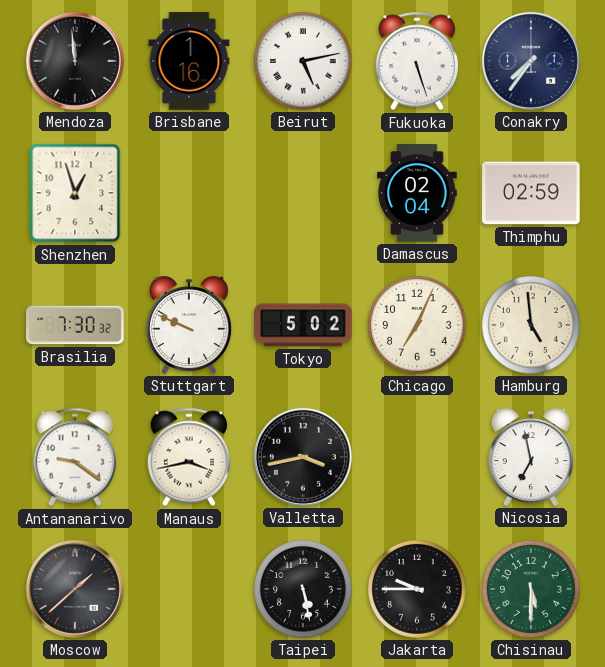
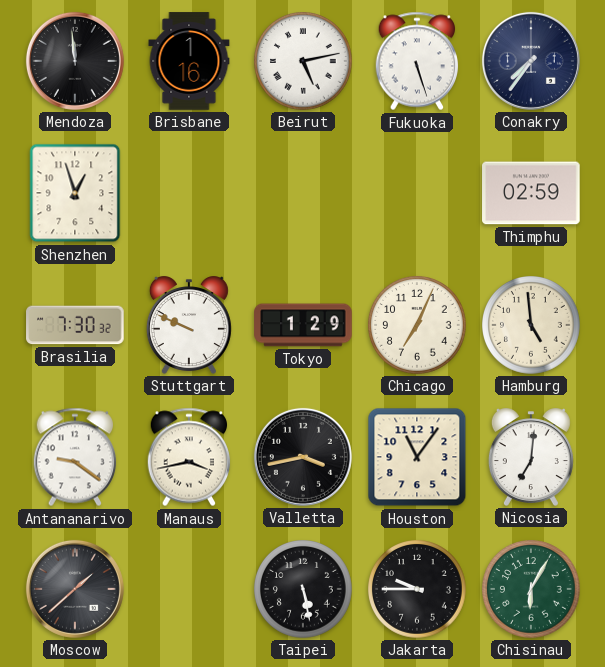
Damascus: 02:04 -> none (417, 193)
Tokyo: 5:02 -> 1:29 (303, 325)
Houston: none -> 11:06 (417, 457)
Nicosia: 6:58 -> 7:01 (531, 457)
Chisinau: 5:30 -> 6:05 (532, 590)
